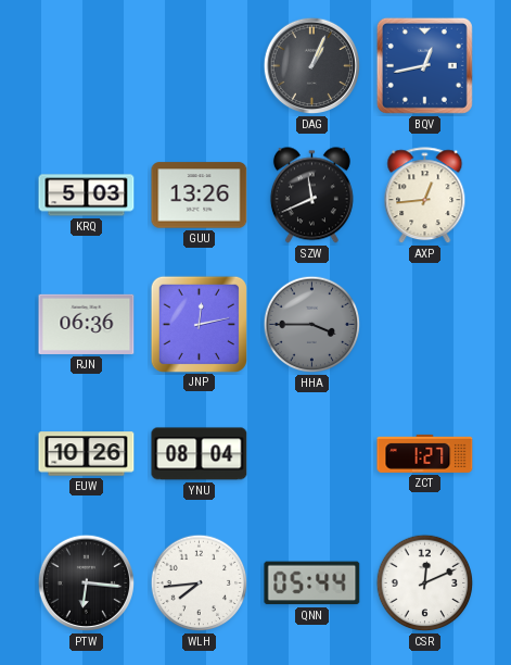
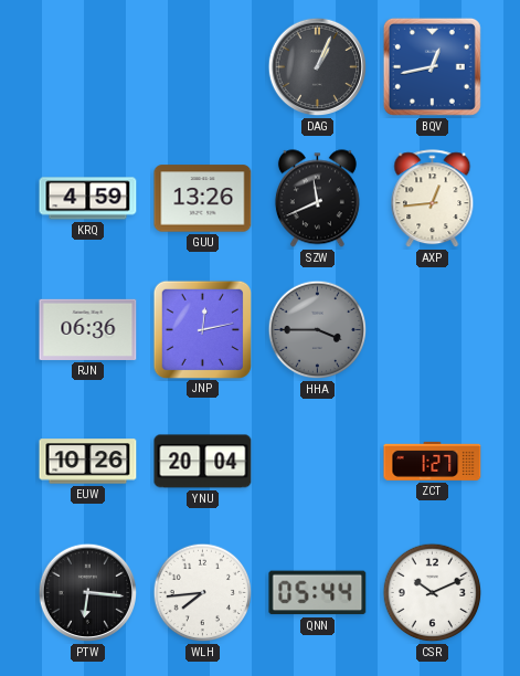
KRQ: 5:03 -> 4:59 (88, 199)
YNU: 08:04 -> 20:04 (203, 462)
CSR: 12:11 -> 10:11 (433, 593)
